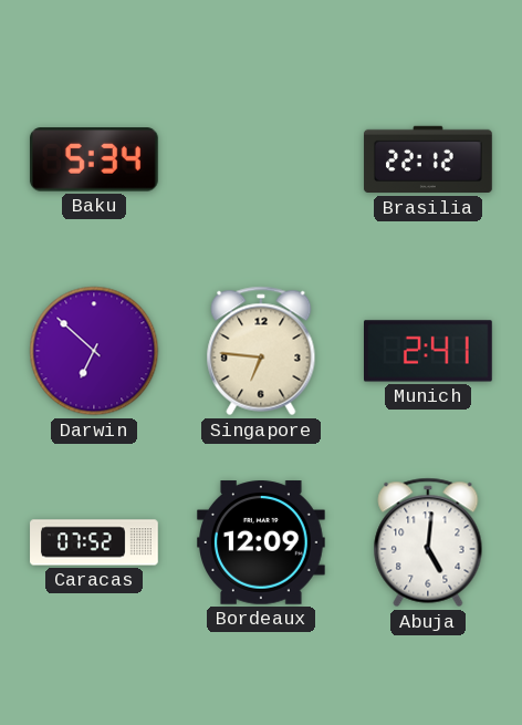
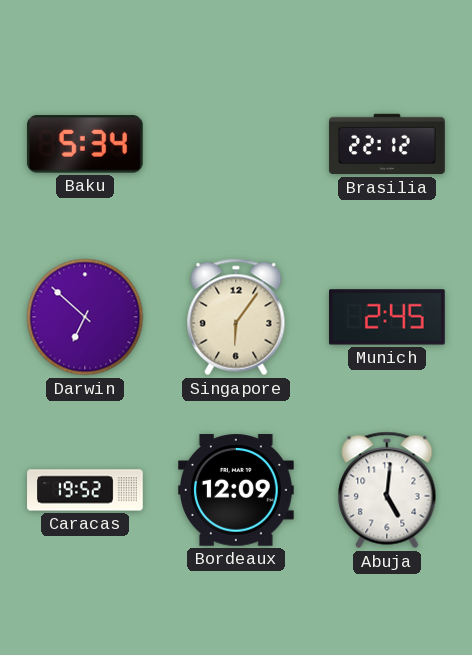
Singapore: 6:46 -> 6:06 (236, 317)
Munich: 2:41 -> 2:45 (388, 317)
Caracas: 07:52 -> 19:52 (85, 490)
